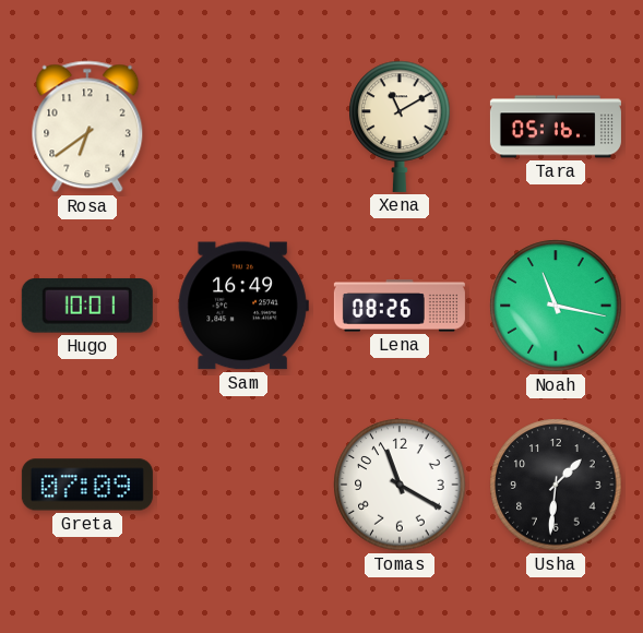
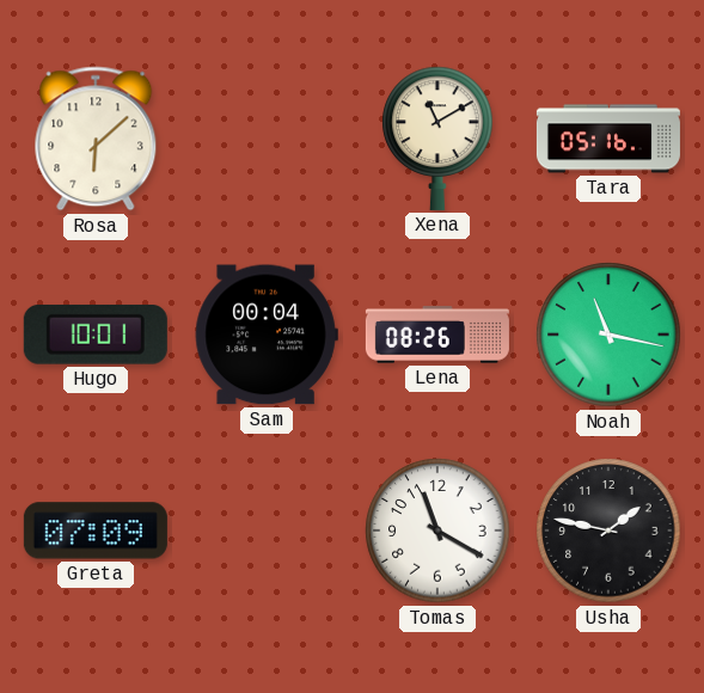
Rosa: 6:39 -> 6:08 (96, 139)
Sam: 16:49 -> 00:04 (267, 335)
Usha: 1:31 -> 1:47 (608, 531)
